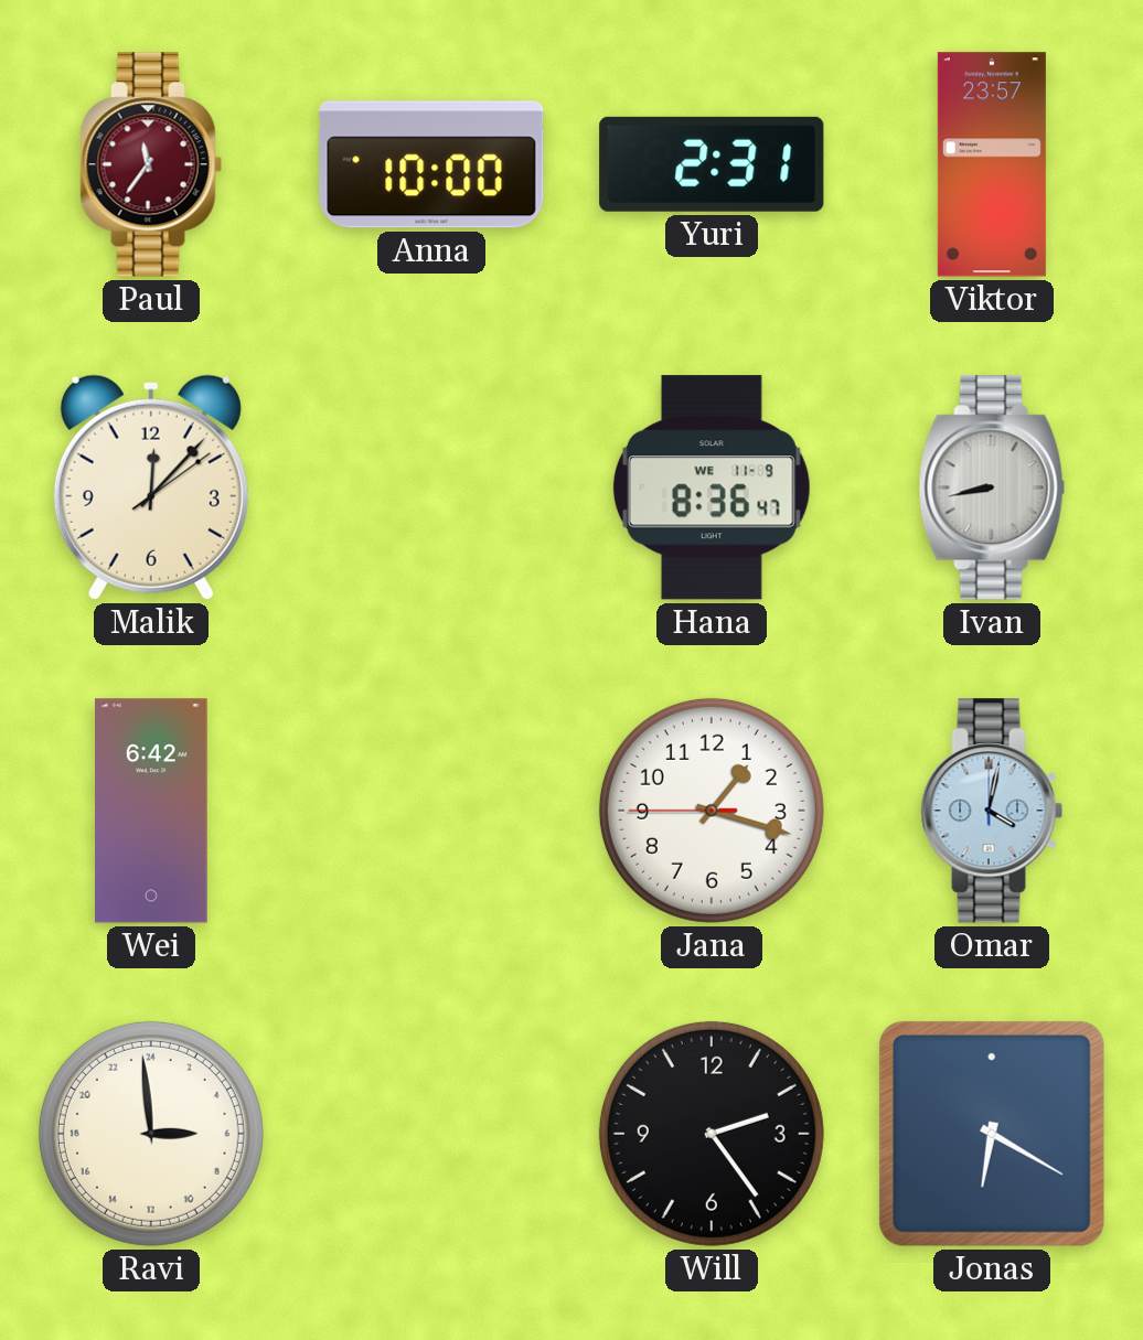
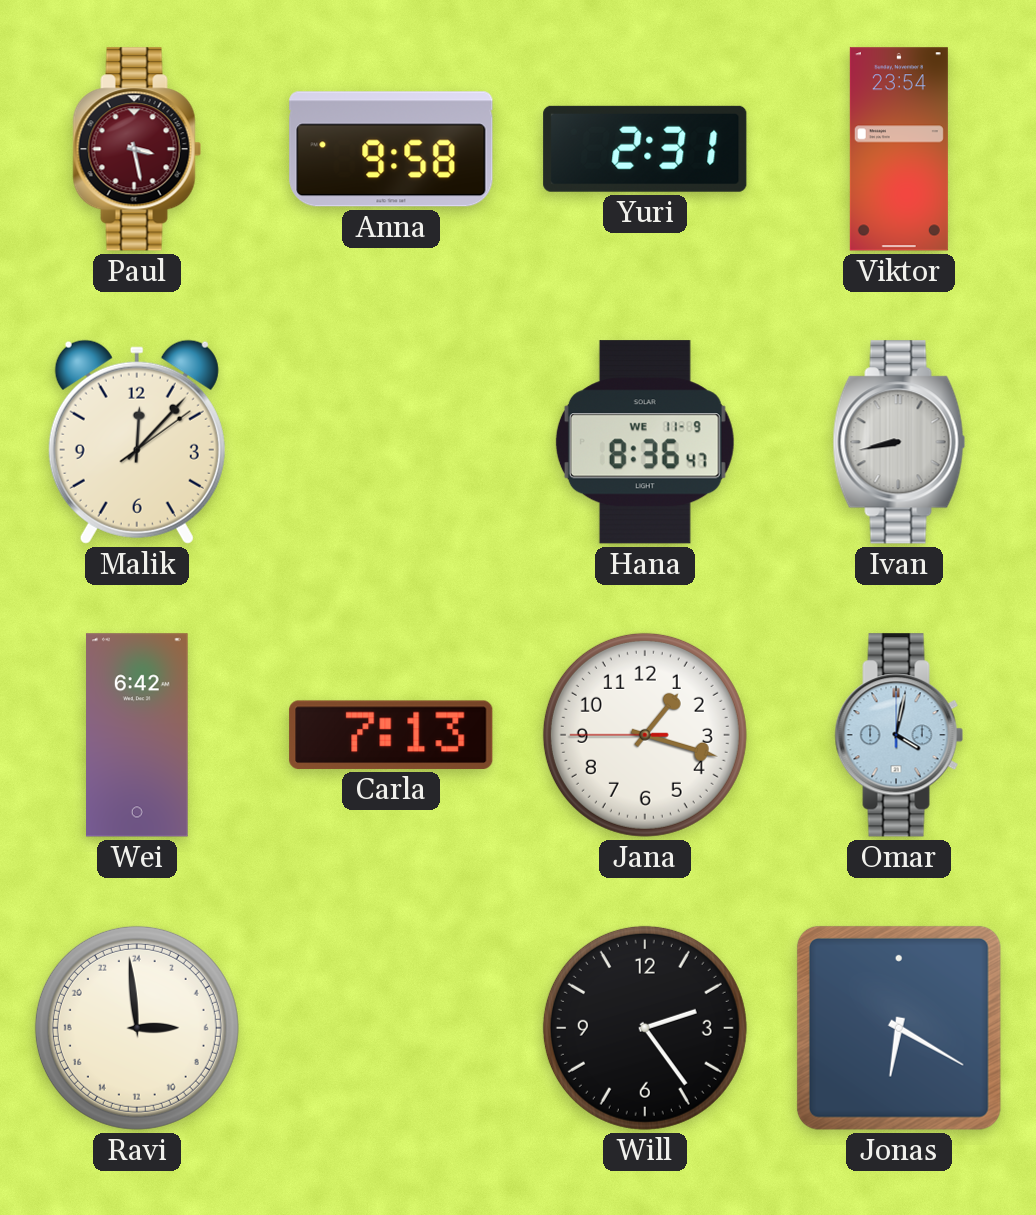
Paul: 11:36 -> 3:28 (137, 149)
Anna: 10:00 -> 9:58 (391, 149)
Viktor: 23:57 -> 23:54 (899, 149)
Carla: none -> 7:13 (391, 735)
